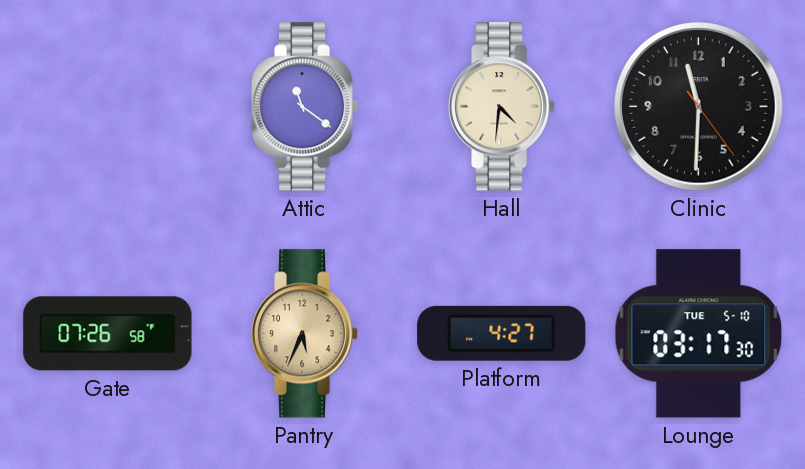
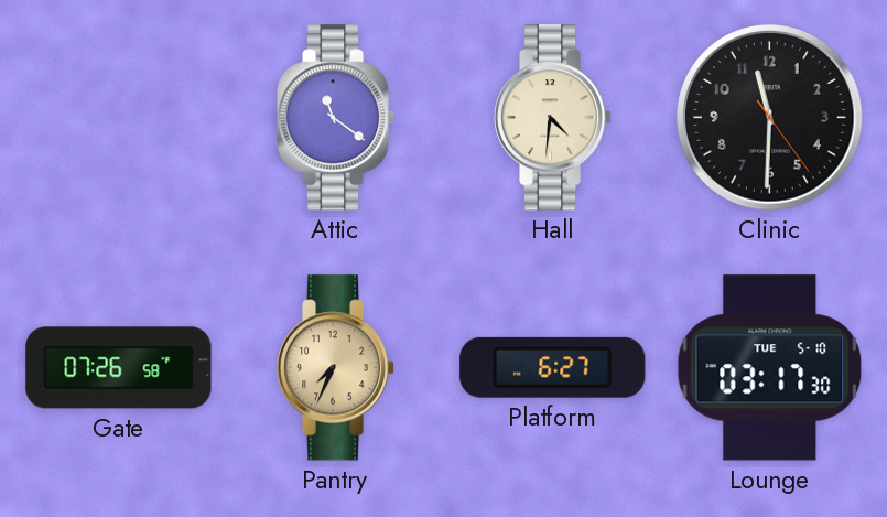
Pantry: 5:34 -> 7:34 (336, 368)
Platform: 4:27 -> 6:27 (553, 367)
